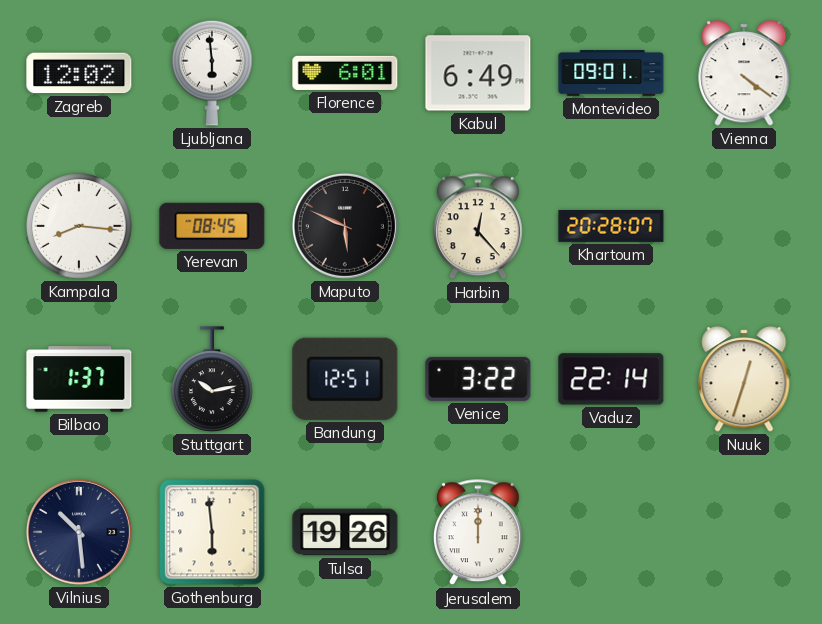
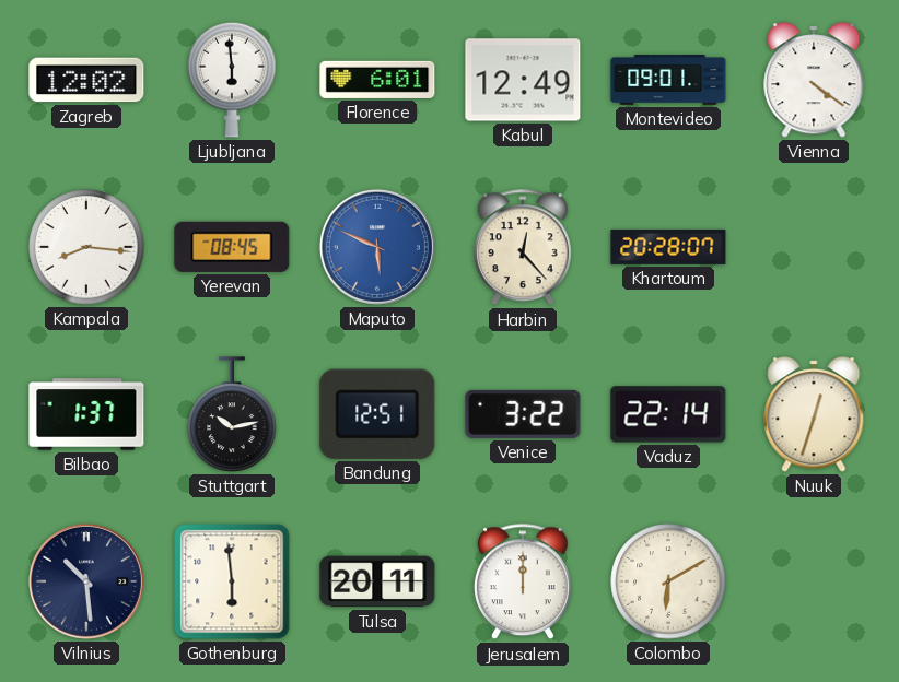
Kabul: 6:49 -> 12:49 (523, 80)
Maputo dial: black -> blue (377, 247)
Tulsa: 19:26 -> 20:11 (377, 581)
Colombo: none -> 6:10 (668, 581)
